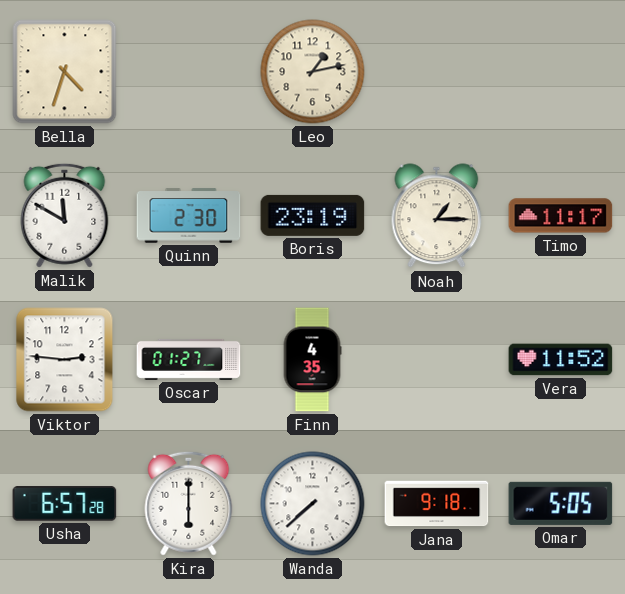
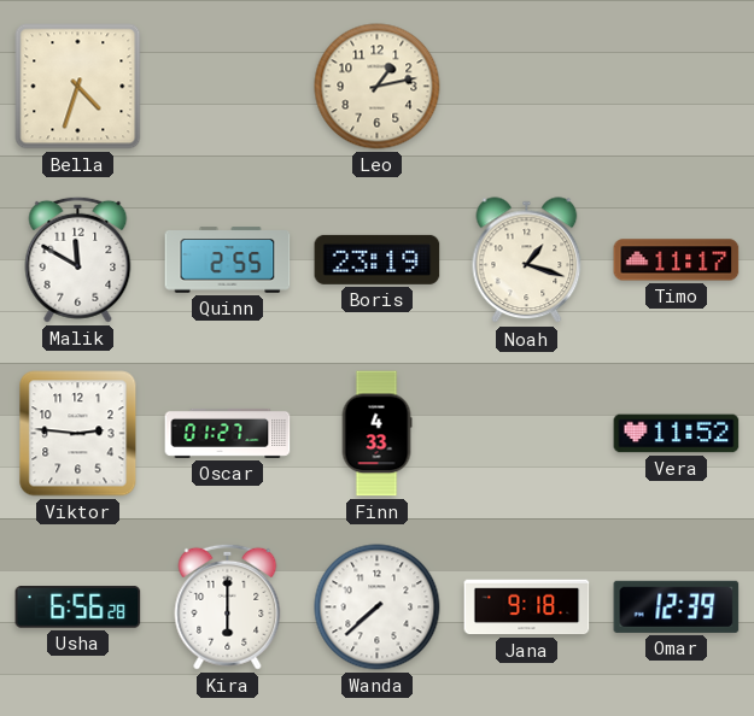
Quinn: 2:30 -> 2:55 (228, 260)
Noah: 1:15 -> 1:18 (527, 260)
Finn: 4:35 -> 4:33 (376, 434)
Usha: 6:57 -> 6:56 (78, 608)
Omar: 5:05 -> 12:39 (677, 606)
